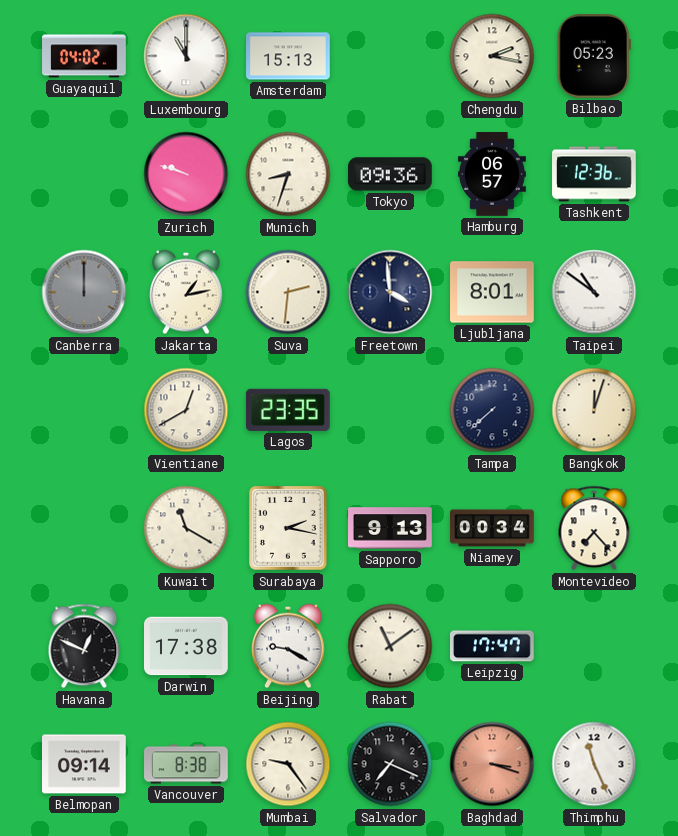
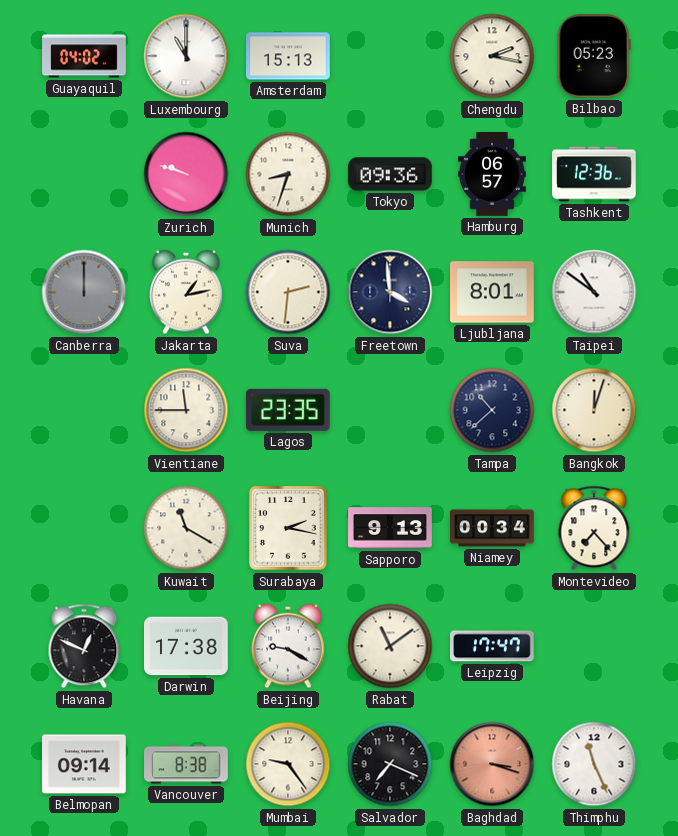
Vientiane: 12:40 -> 11:45 (186, 410)
Tampa: 7:38 -> 10:38 (492, 410)
